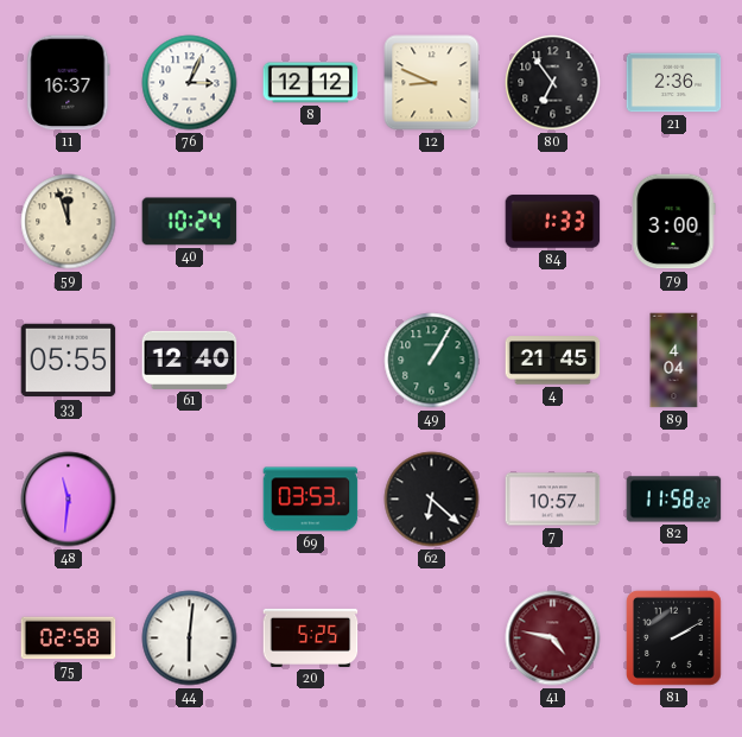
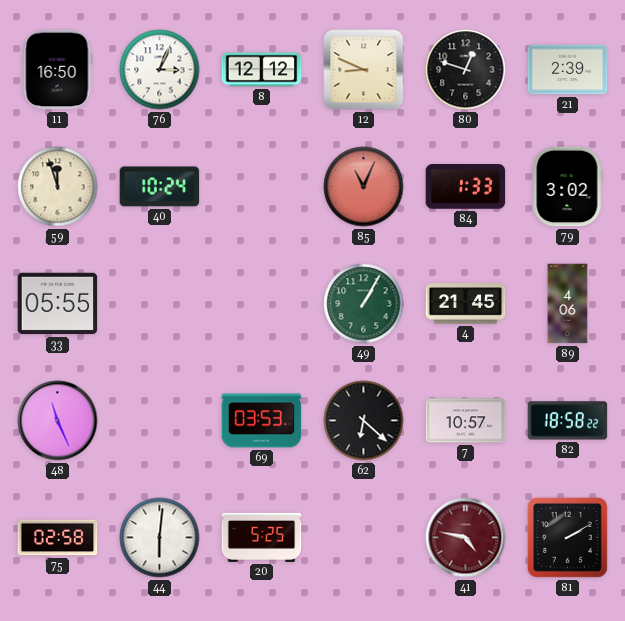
11: 16:37 -> 16:50 (58, 70)
80: 6:54 -> 12:48 (466, 70)
21: 2:36 -> 2:39 (568, 70)
85: none -> 11:04 (364, 187)
79: 3:00 -> 3:02 (568, 187)
61: 12:40 -> none (190, 360)
89: 4:04 -> 4:06 (568, 304)
48: 11:31 -> 11:26 (58, 421)
82: 11:58 -> 18:58 (568, 421)
